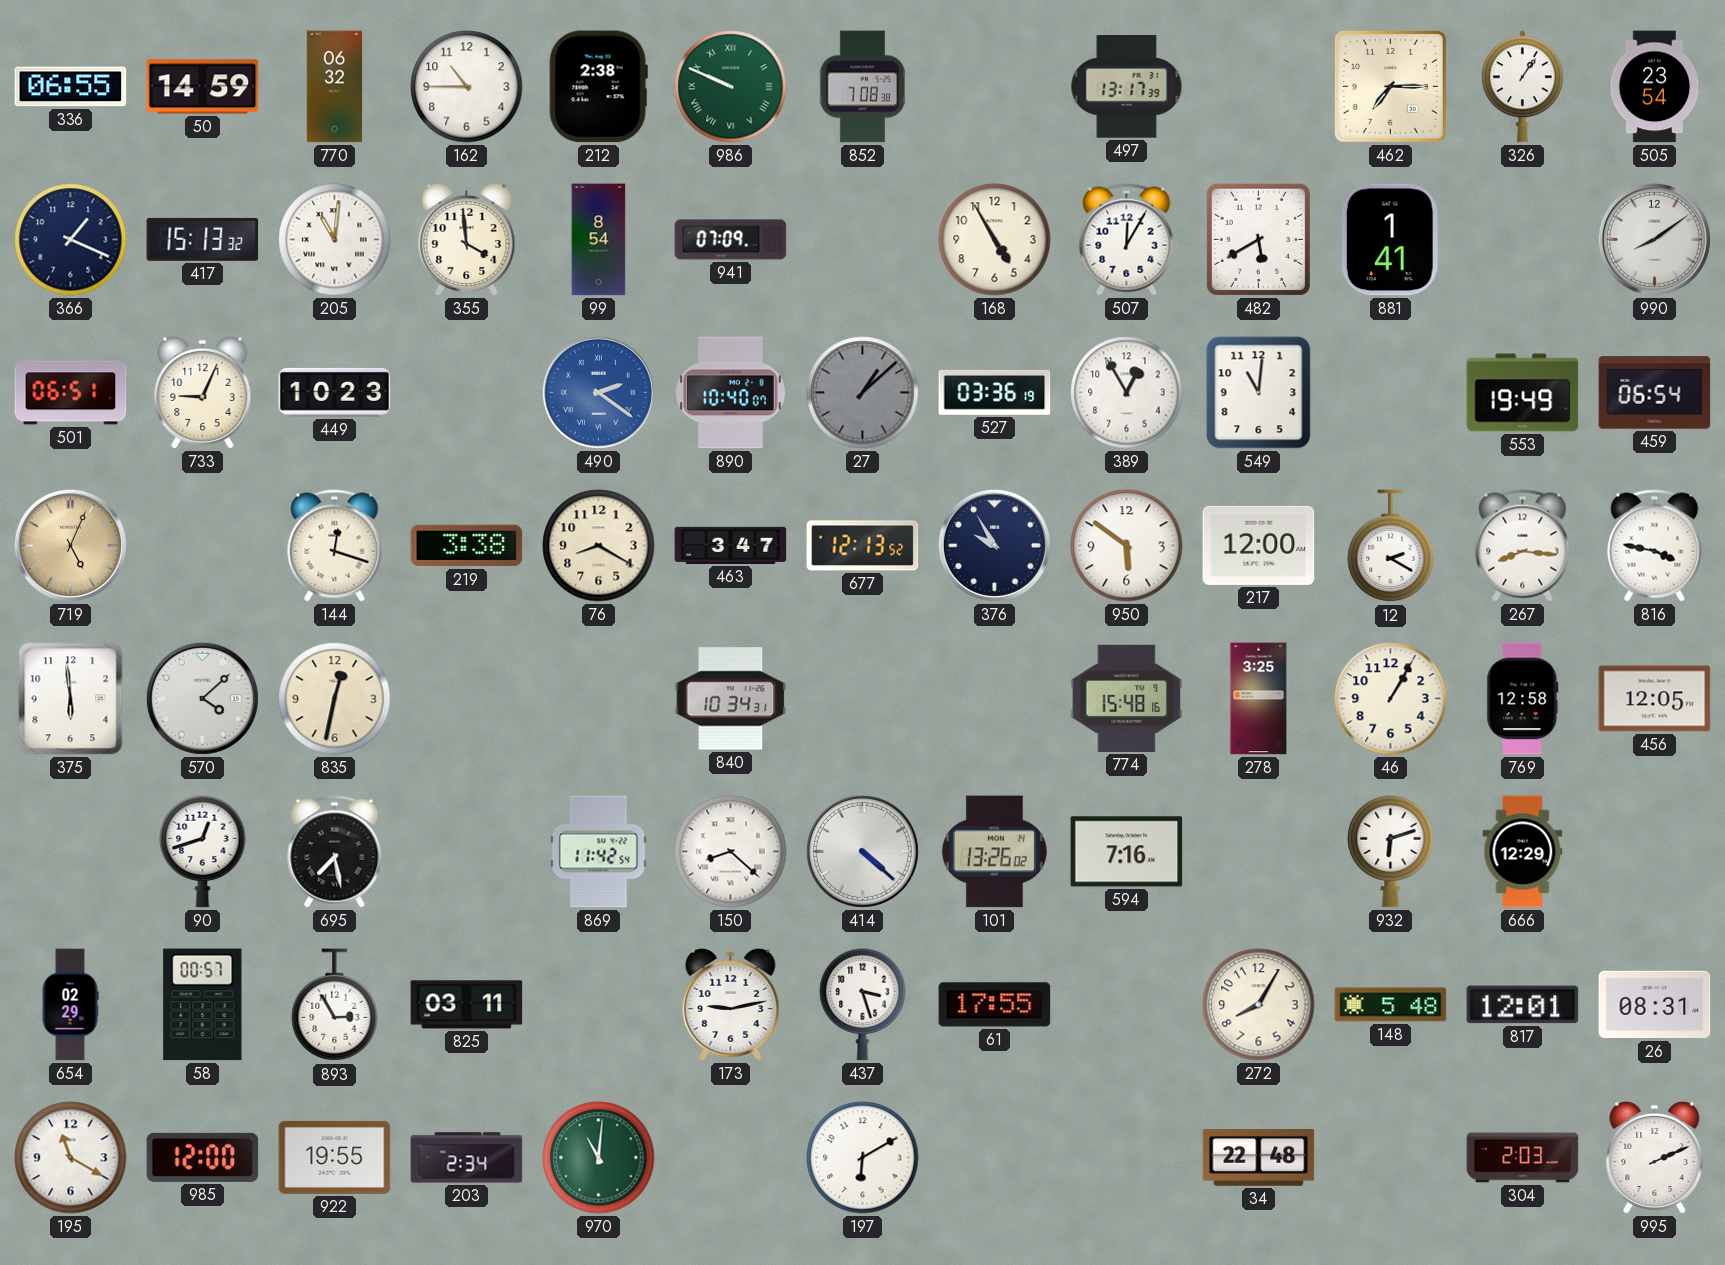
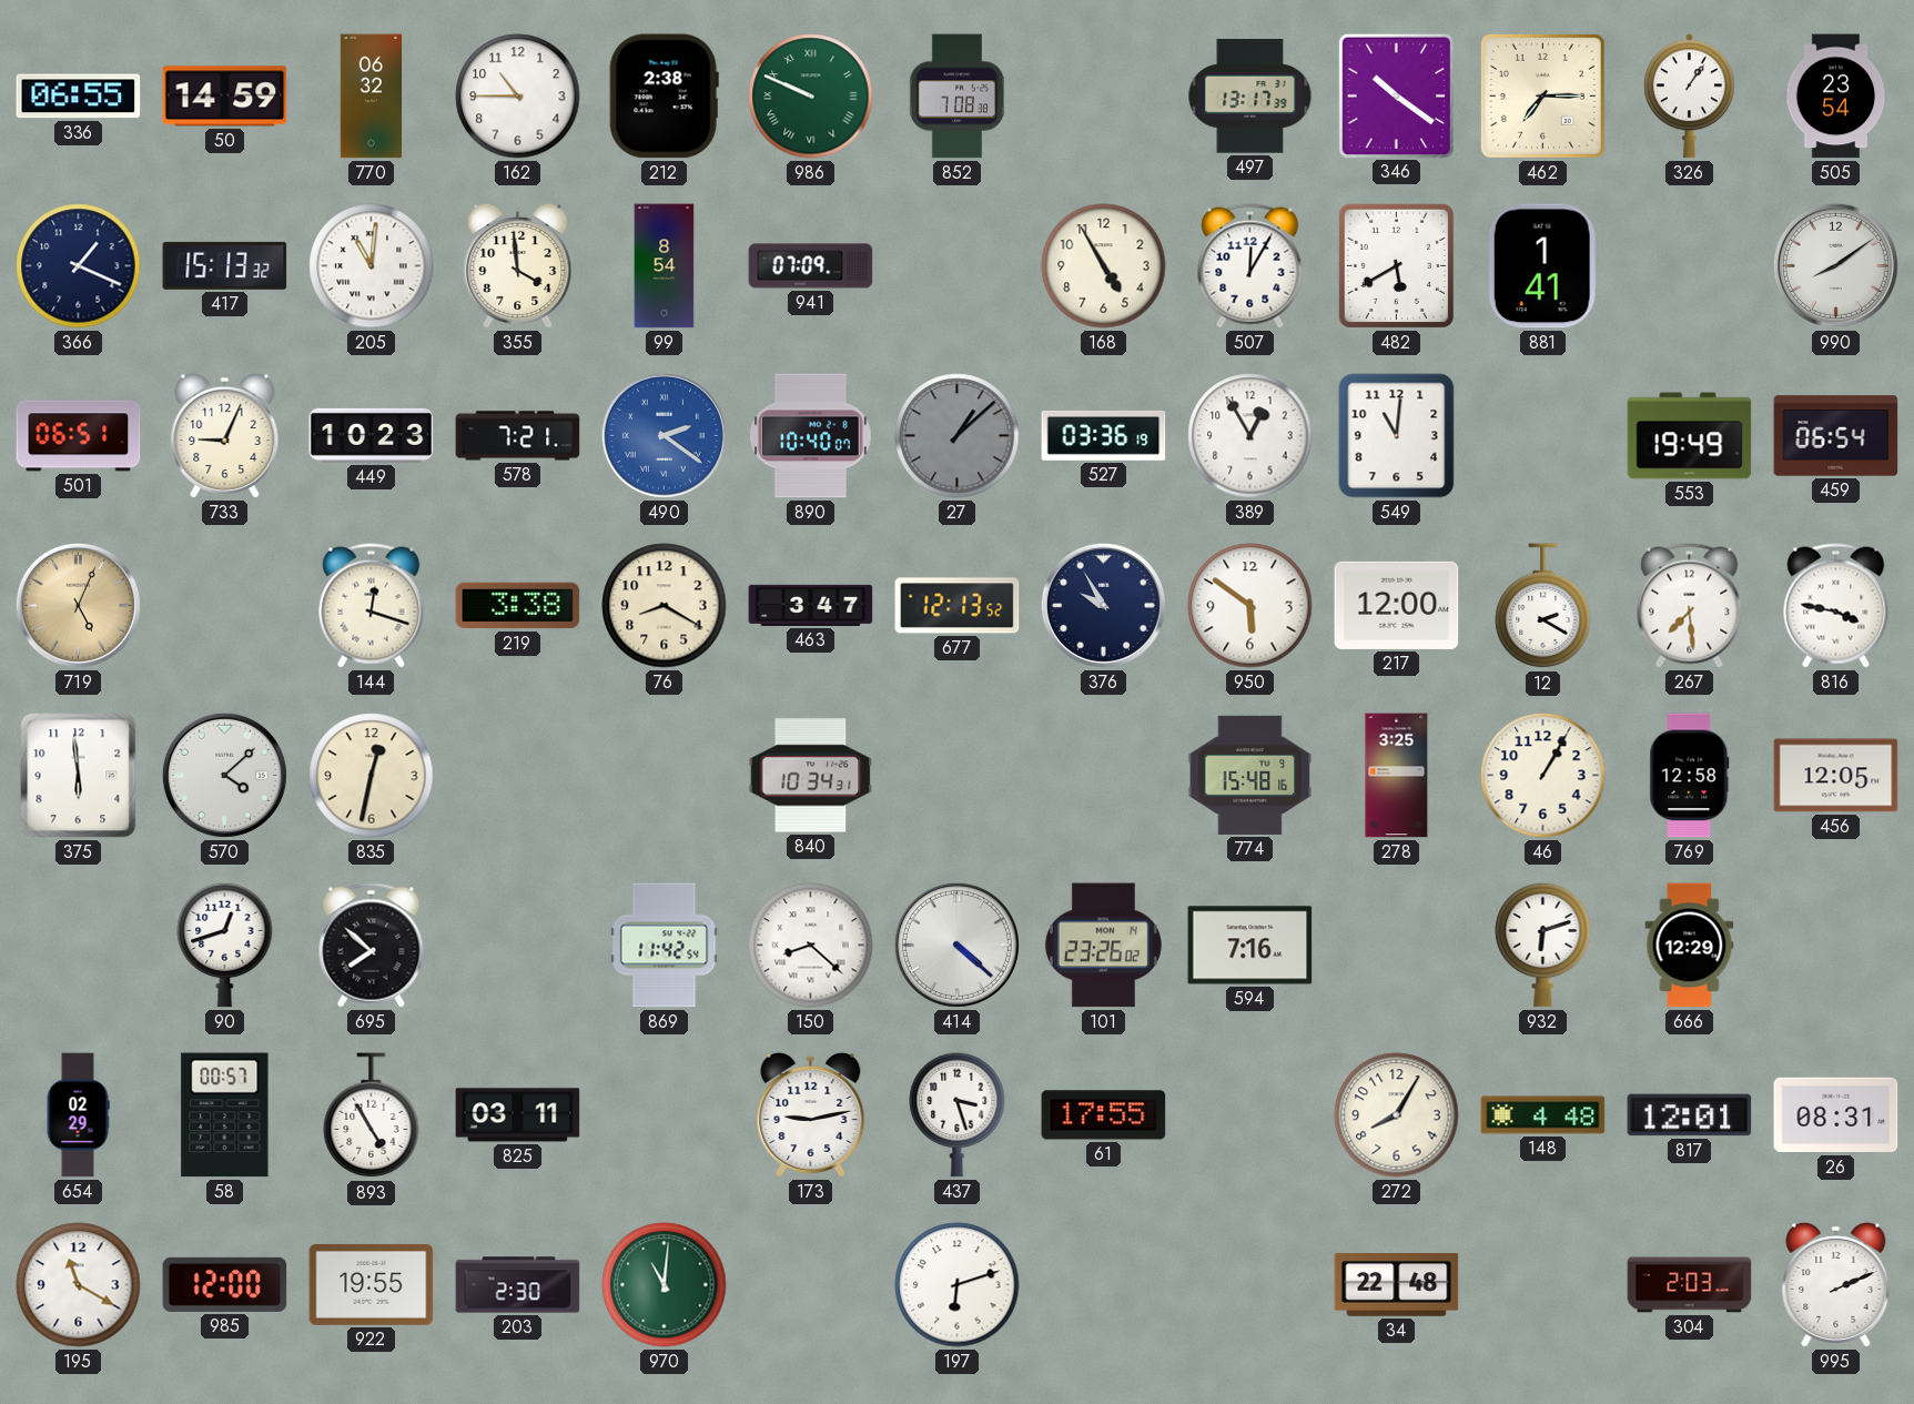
346: none -> 10:21 (1396, 95)
578: none -> 7:21 (518, 436)
267: 8:16 -> 7:29 (1690, 606)
695: 7:28 -> 7:52 (372, 946)
101: 13:26 -> 23:26 (1103, 946)
893: 2:55 -> 4:55 (372, 1115)
148: 5:48 -> 4:48 (1543, 1115)
203: 2:34 -> 2:30 (518, 1285)
197: 6:10 -> 6:12 (958, 1285)
